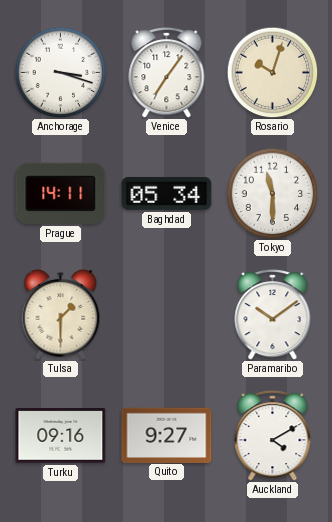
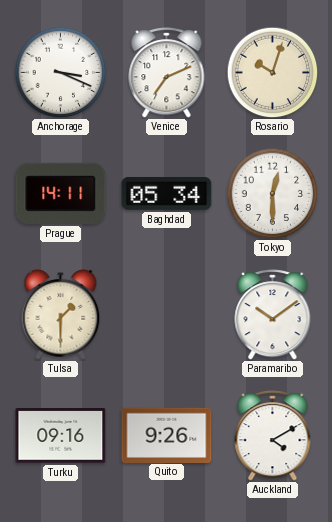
Anchorage: 3:18 -> 3:19 (60, 72)
Venice: 7:06 -> 7:11 (167, 73)
Tokyo: 11:30 -> 12:30 (272, 193)
Quito: 9:27 -> 9:26 (167, 435)
